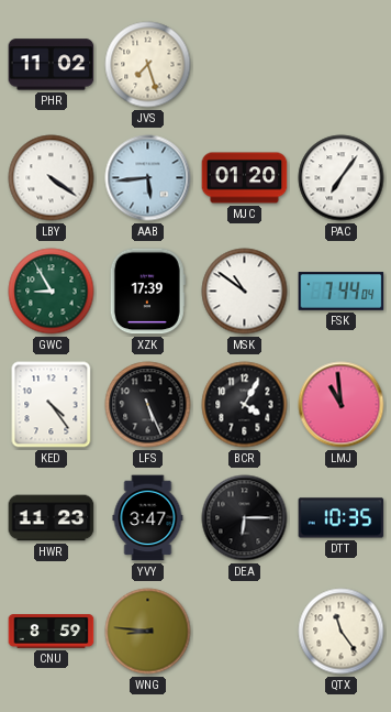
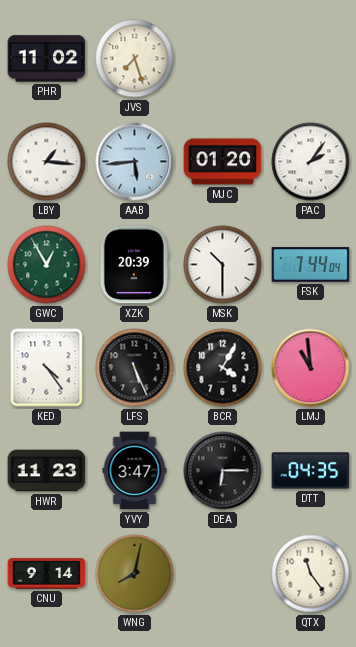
LBY: 4:21 -> 1:16 (47, 162)
PAC: 7:06 -> 2:06 (311, 162)
GWC: 8:55 -> 12:55 (47, 265)
XZK: 17:39 -> 20:39 (134, 265)
MSK: 10:51 -> 10:30 (223, 265)
DTT: 10:35 -> 04:35 (311, 471)
CNU: 8:59 -> 9:14 (47, 574)
WNG: 8:46 -> 8:02 (135, 574)
